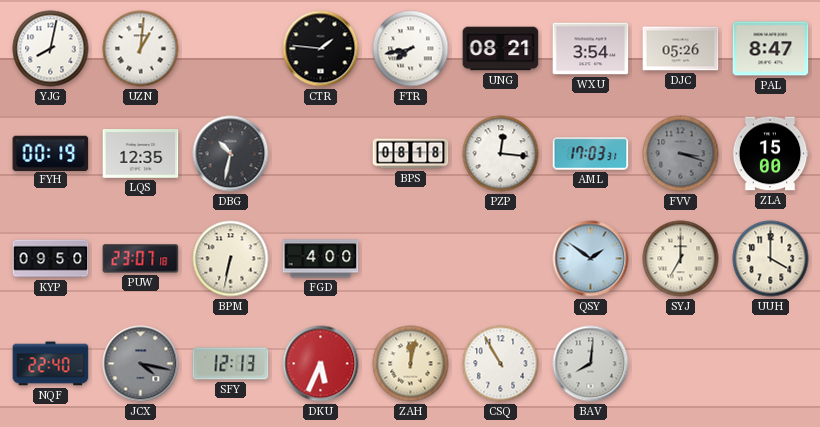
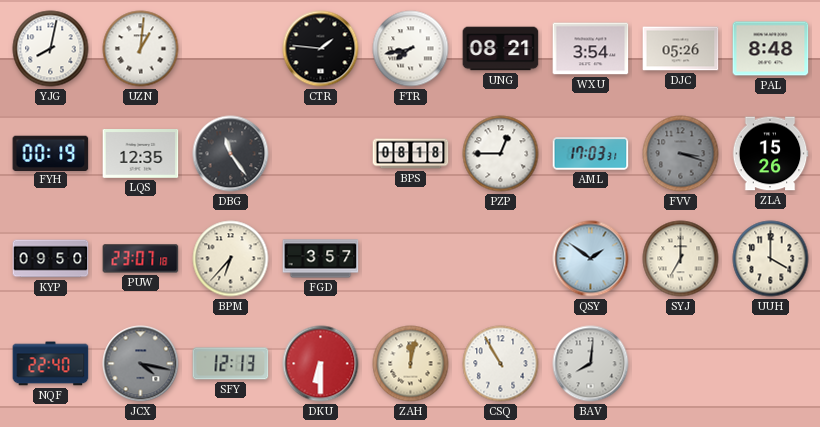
PAL: 8:47 -> 8:48 (771, 49)
DBG: 10:32 -> 11:24 (231, 154)
PZP: 12:16 -> 12:45 (501, 154)
ZLA: 15:00 -> 15:26 (770, 154)
BPM: 6:32 -> 6:37 (231, 259)
FGD: 4:00 -> 3:57 (321, 259)
DKU: 5:34 -> 6:30 (321, 364)
